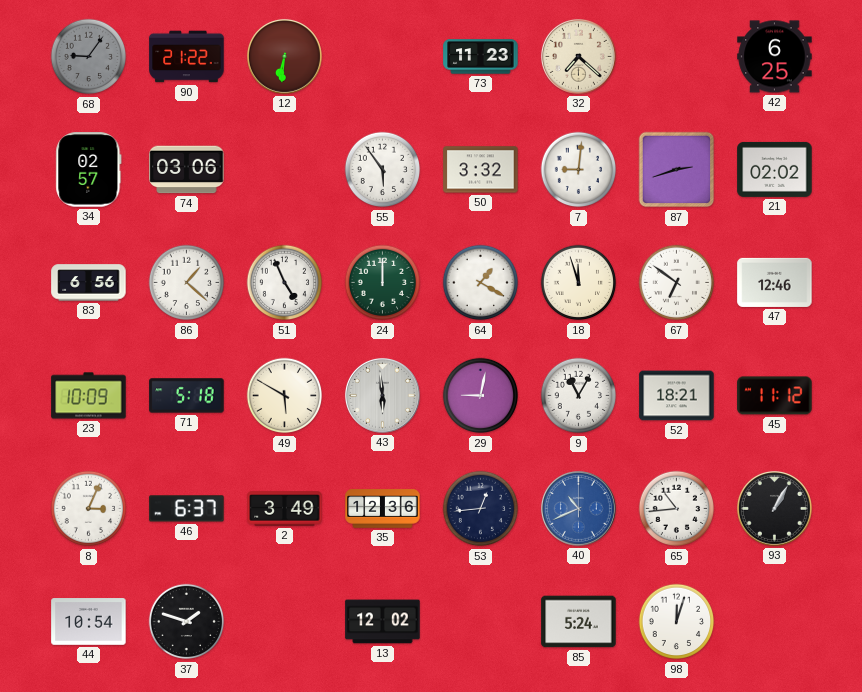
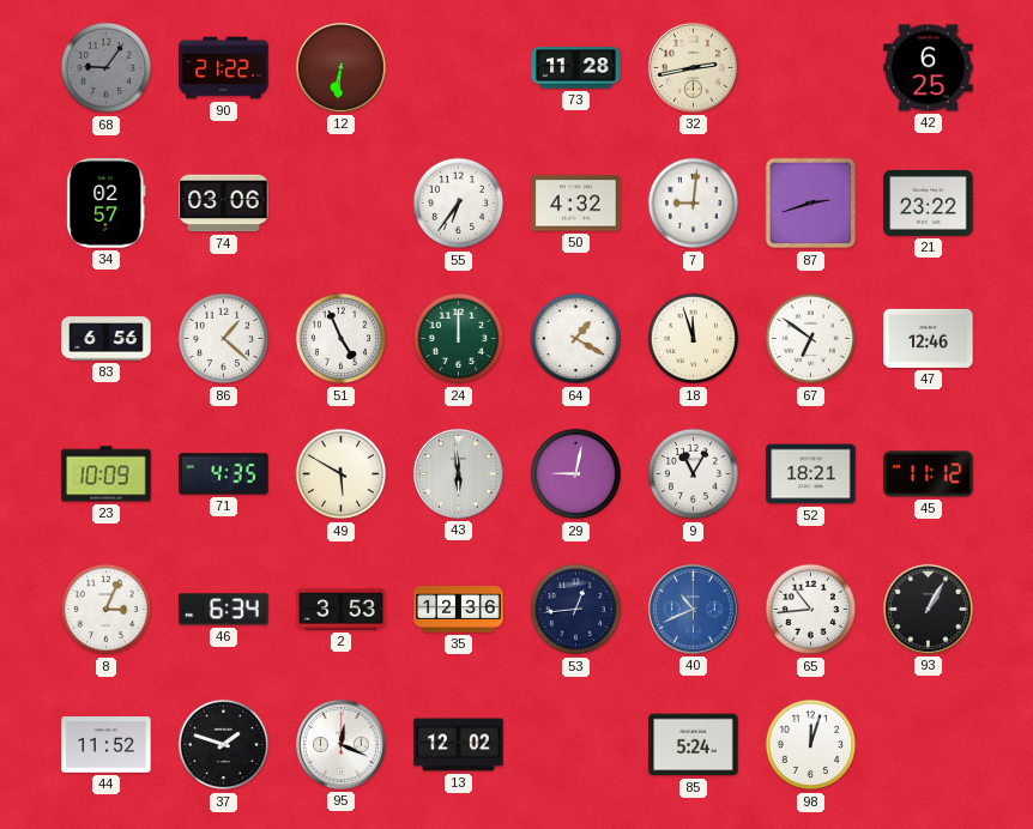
73: 11:23 -> 11:28 (576, 68)
32: 7:22 -> 2:43 (693, 67)
55: 5:54 -> 6:36 (459, 204)
50: 3:32 -> 4:32 (576, 204)
21: 02:02 -> 23:22 (929, 202)
71: 5:18 -> 4:35 (224, 474)
46: 6:37 -> 6:34 (224, 610)
2: 3:49 -> 3:53 (342, 610)
44: 10:54 -> 11:52 (107, 745)
95: none -> 12:19 (340, 744)
